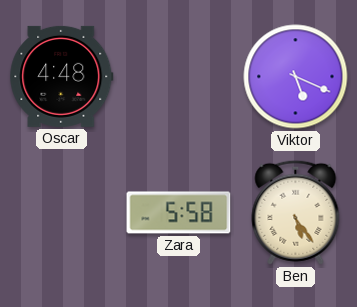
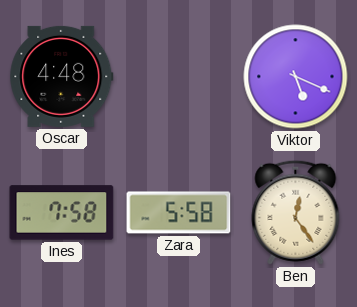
Ines: none -> 7:58 (62, 213)
Ben: 5:24 -> 12:24 (296, 212)
